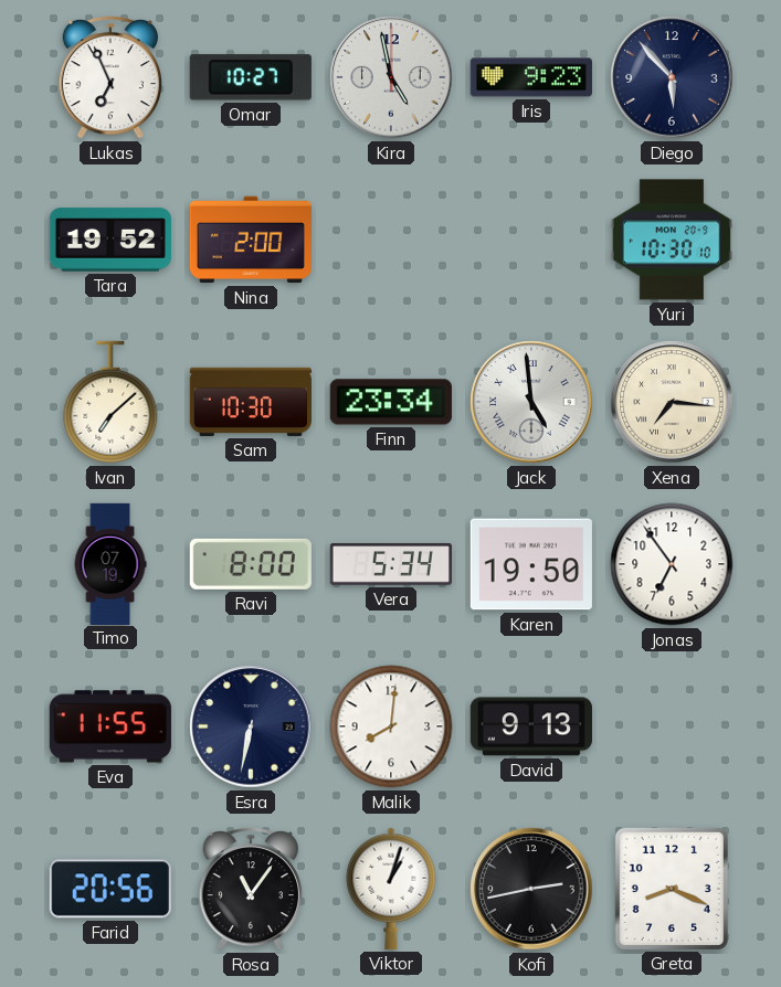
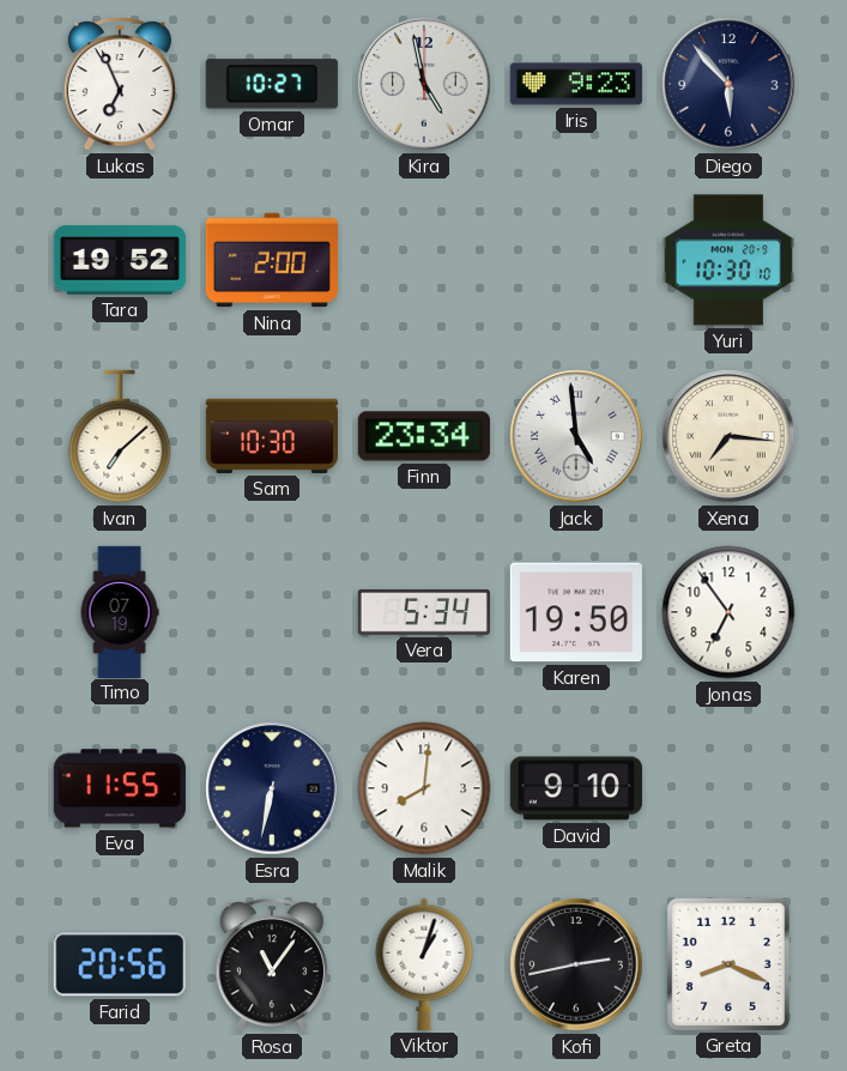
Ravi: 8:00 -> none (251, 564)
David: 9:13 -> 9:10 (576, 788)
